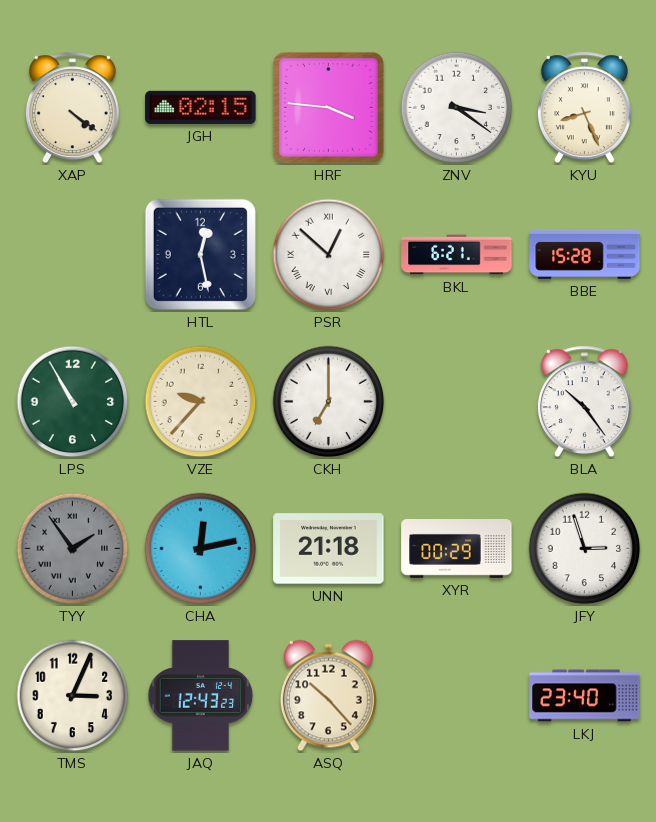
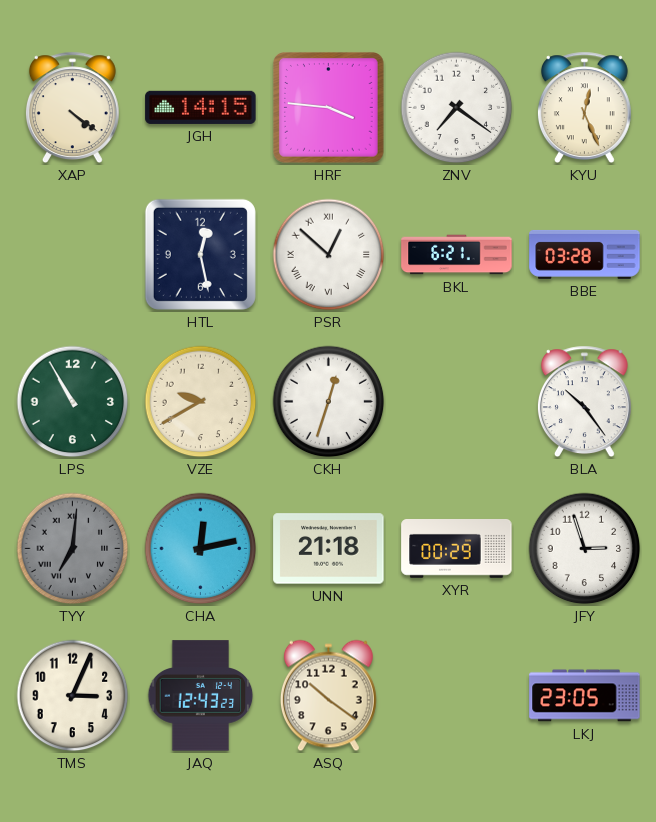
JGH: 02:15 -> 14:15 (201, 107)
ZNV: 3:21 -> 7:21 (457, 108)
KYU: 8:26 -> 12:26 (584, 108)
BBE: 15:28 -> 03:28 (585, 254)
VZE: 9:37 -> 9:40 (201, 402)
CKH: 7:00 -> 12:33 (329, 402)
TYY: 1:54 -> 7:01 (73, 549)
ASQ: 10:23 -> 10:21 (328, 696)
LKJ: 23:40 -> 23:05 (585, 696)
